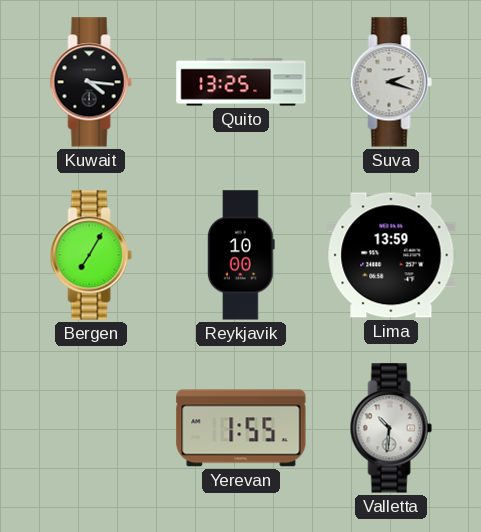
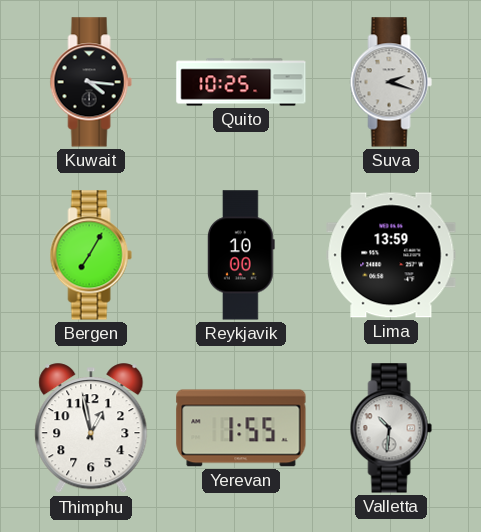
Quito: 13:25 -> 10:25 (241, 82)
Thimphu: none -> 12:58 (91, 429)
